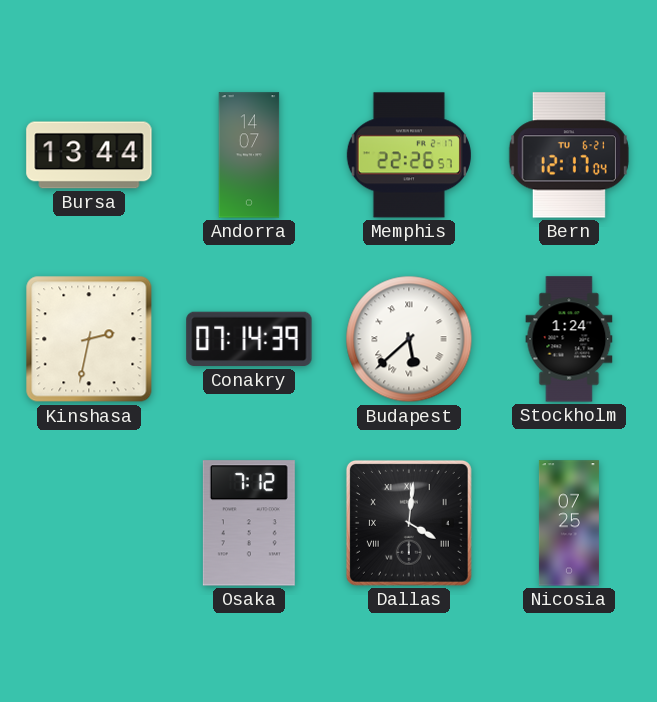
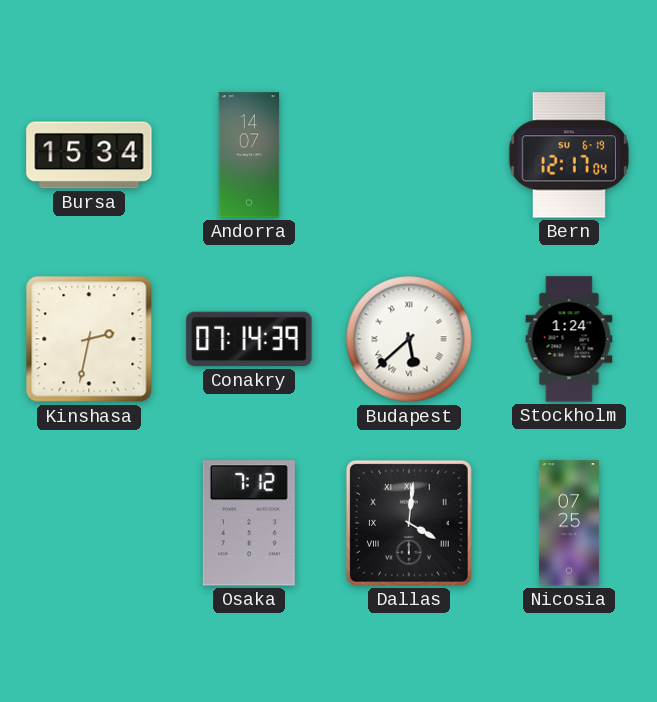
Bursa: 13:44 -> 15:34 (89, 155)
Memphis: 22:26 -> none (409, 155)
Bern date: TU 6-21 -> SU 6-19 (569, 155)
